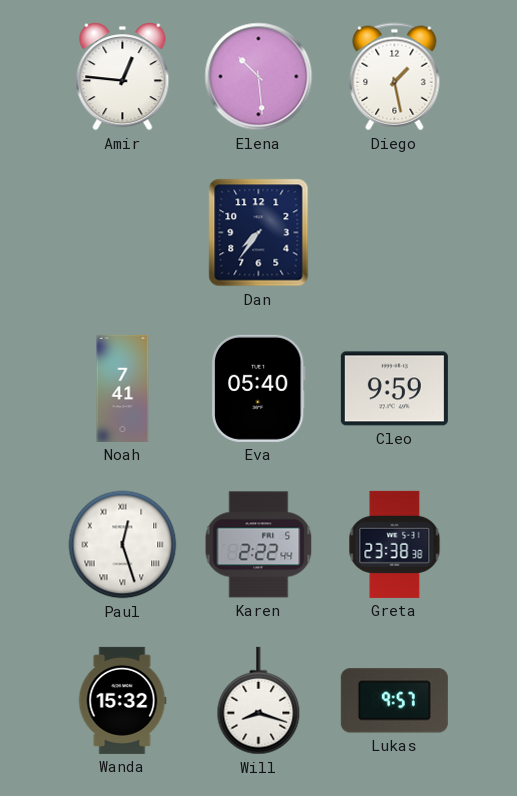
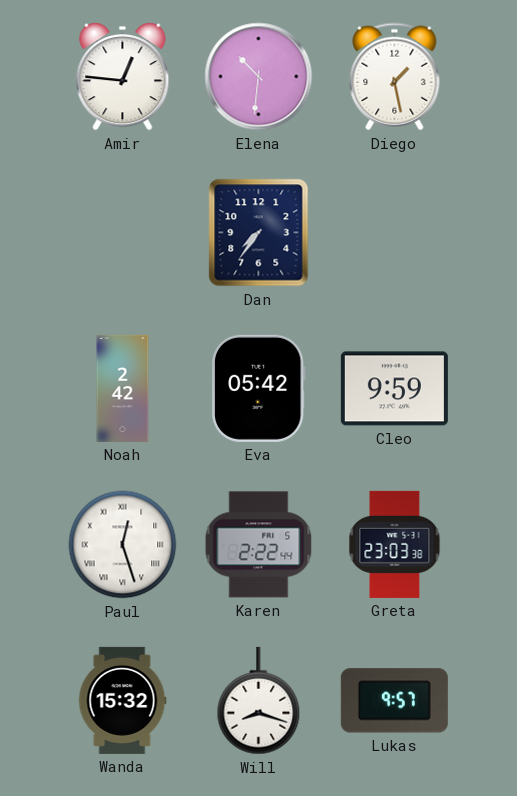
Elena: 10:29 -> 10:31 (259, 77)
Noah: 7:41 -> 2:42 (123, 388)
Eva: 05:40 -> 05:42 (258, 388)
Greta: 23:38 -> 23:03 (395, 544)
